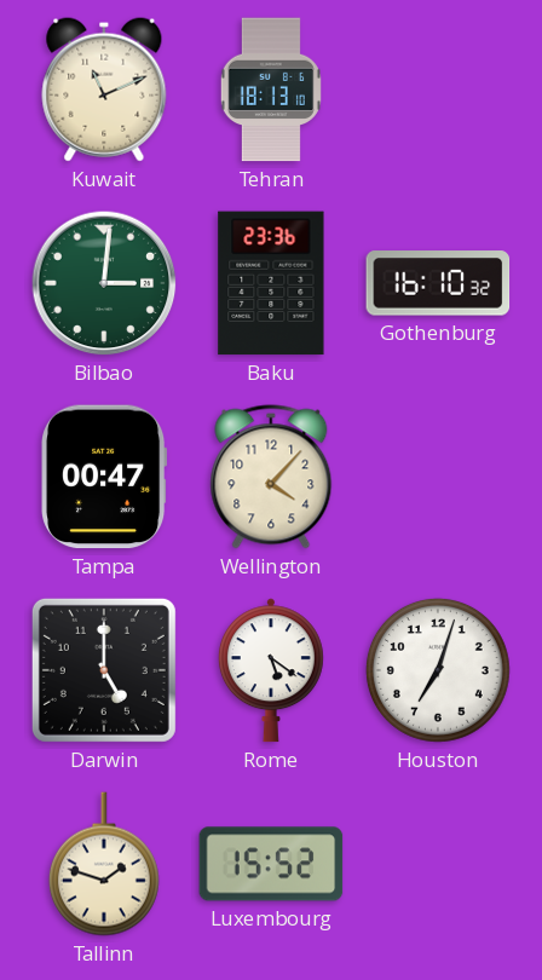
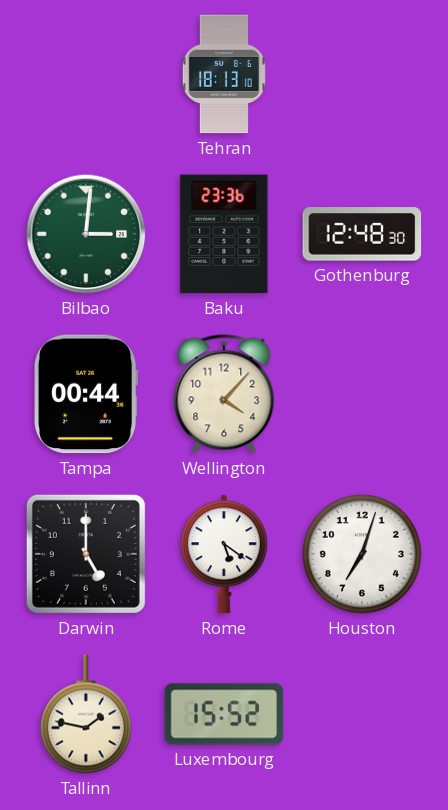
Kuwait: 11:11 -> none (104, 90)
Gothenburg: 16:10 -> 12:48 (362, 234)
Tampa: 00:47 -> 00:44 (86, 394)
Tallinn: 1:48 -> 1:47 (86, 714)
